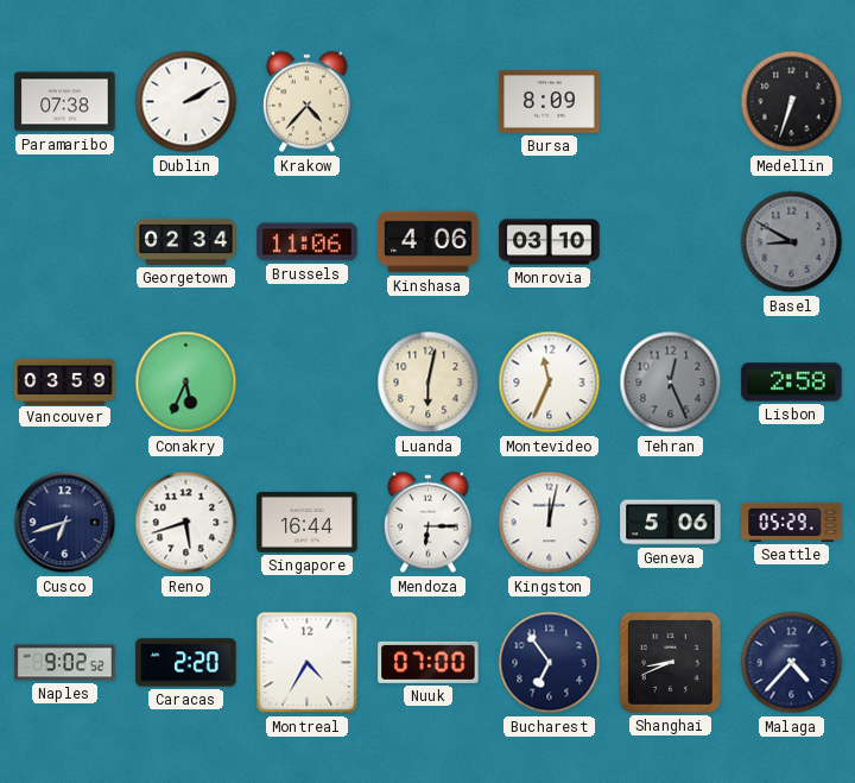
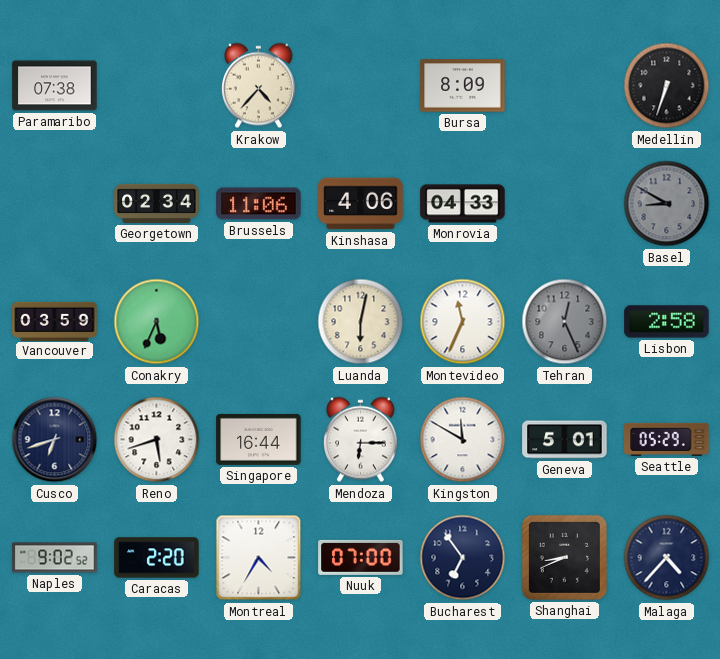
Dublin: 2:10 -> none (186, 102)
Monrovia: 03:10 -> 04:33 (463, 204)
Kingston: 12:02 -> 11:50 (463, 440)
Geneva: 5:06 -> 5:01 (565, 440)
